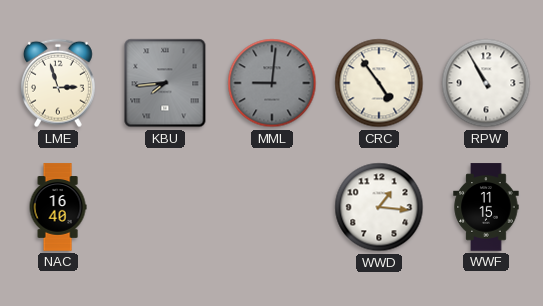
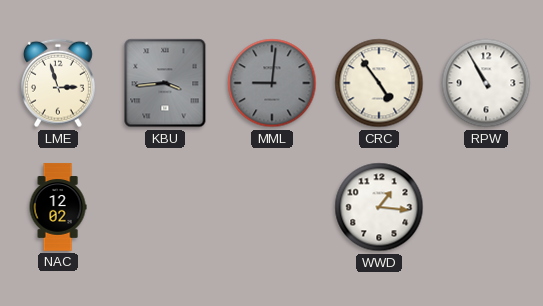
KBU: 7:44 -> 3:44 (165, 83)
NAC: 16:40 -> 12:02 (58, 207)
WWF: 11:15 -> none (486, 207)
